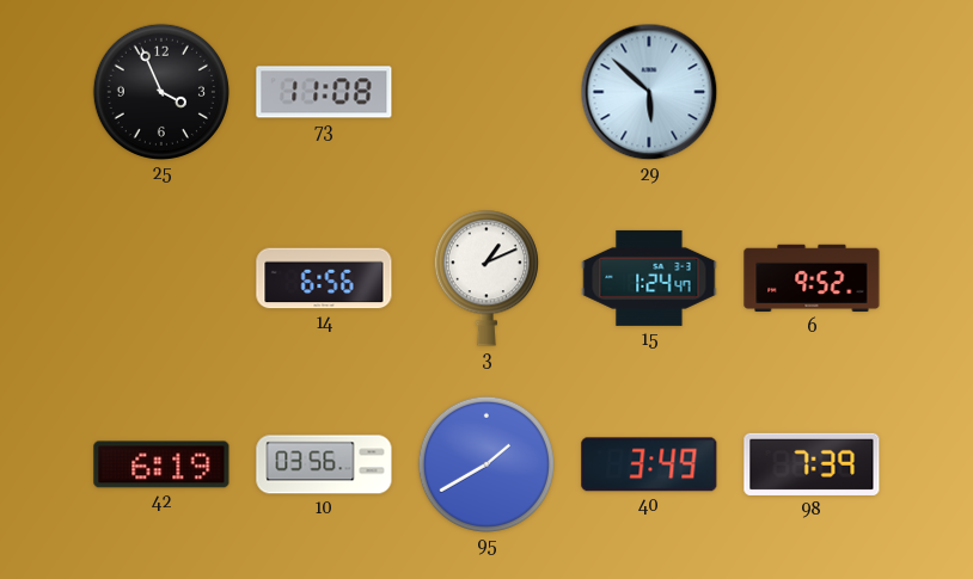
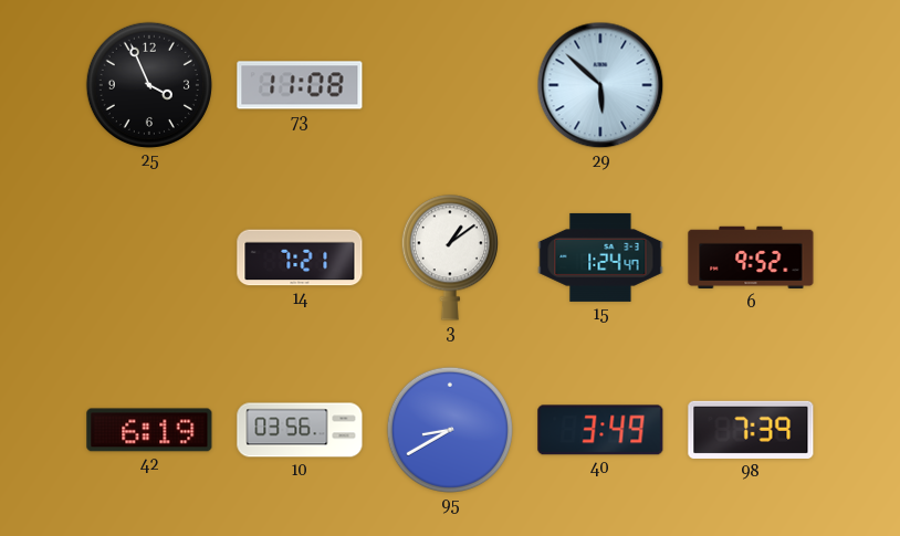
14: 6:56 -> 7:21 (300, 258)
3: 1:11 -> 1:09 (450, 258)
95: 1:40 -> 8:40 (450, 430)
